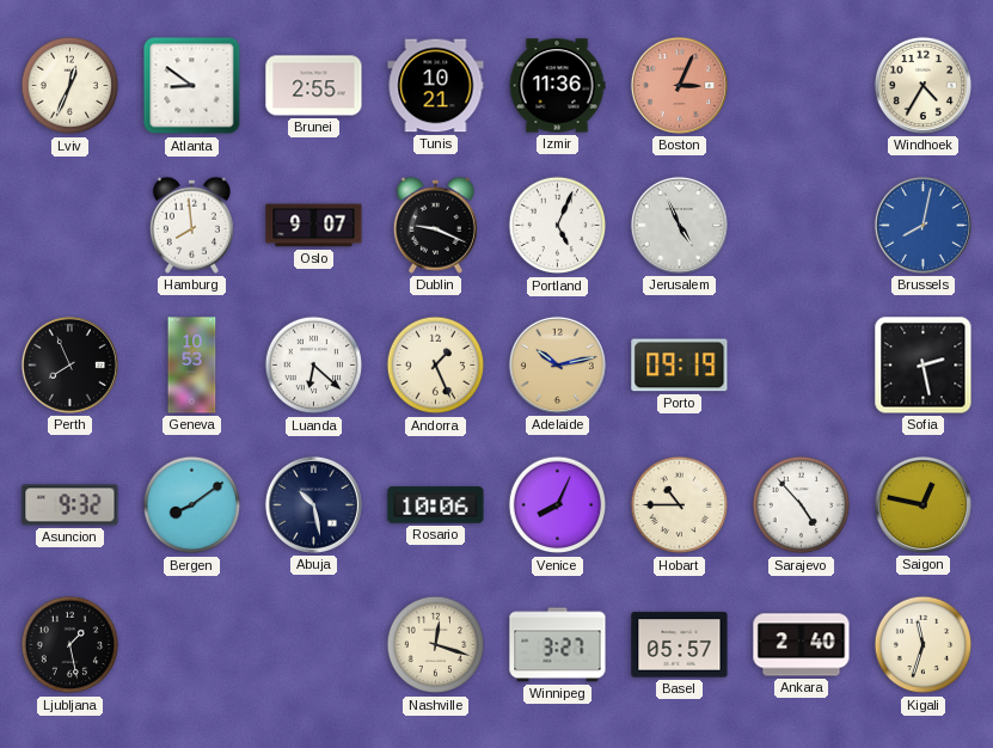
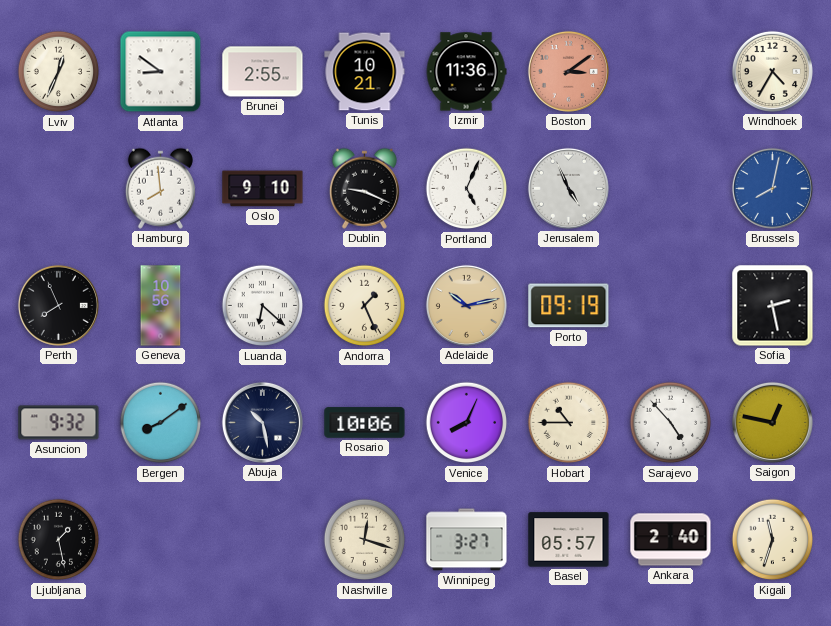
Boston: 3:04 -> 3:09 (568, 71)
Oslo: 9:07 -> 9:10 (263, 189)
Geneva: 10:53 -> 10:56 (161, 306)
